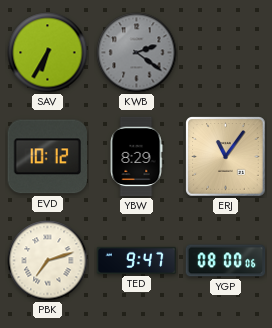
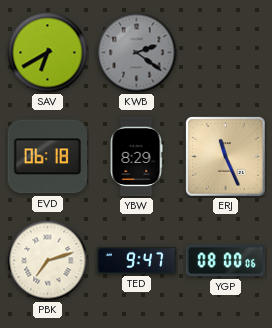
SAV: 6:35 -> 6:40 (48, 53)
EVD: 10:12 -> 06:18 (47, 157)
ERJ: 11:06 -> 11:26 (226, 157)
